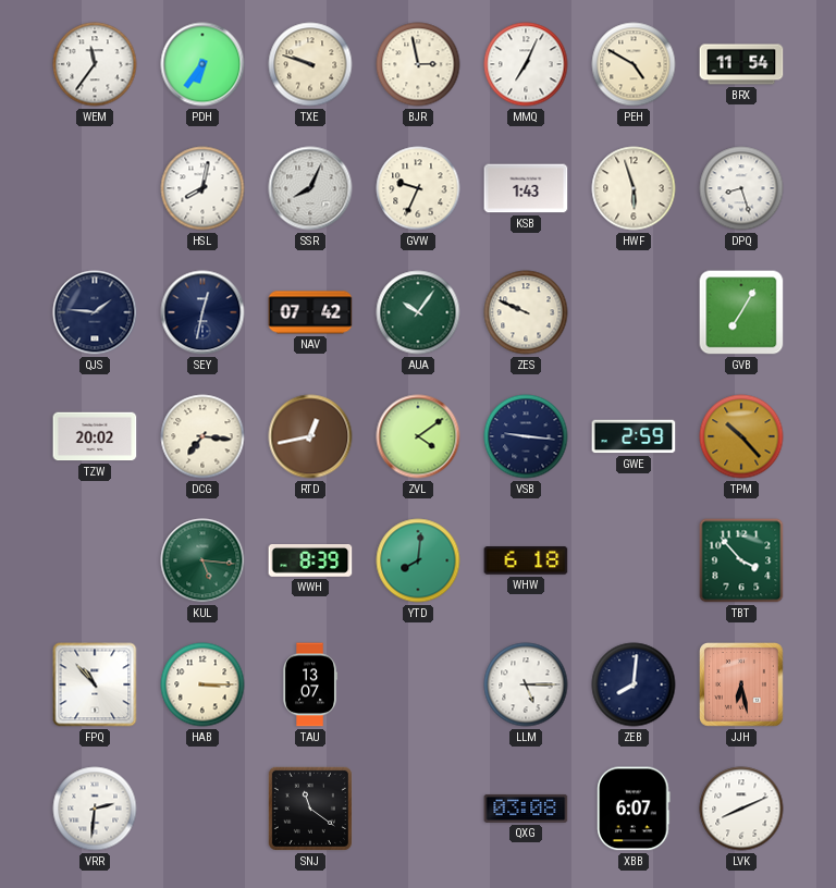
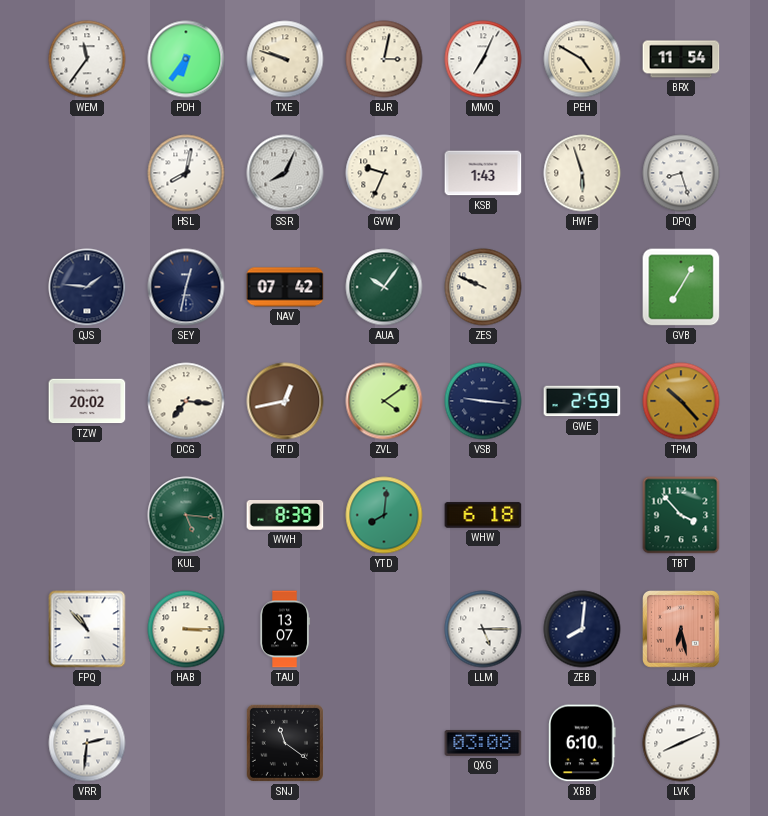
BJR: 2:58 -> 3:02 (384, 59)
XBB: 6:07 -> 6:10 (582, 743)
